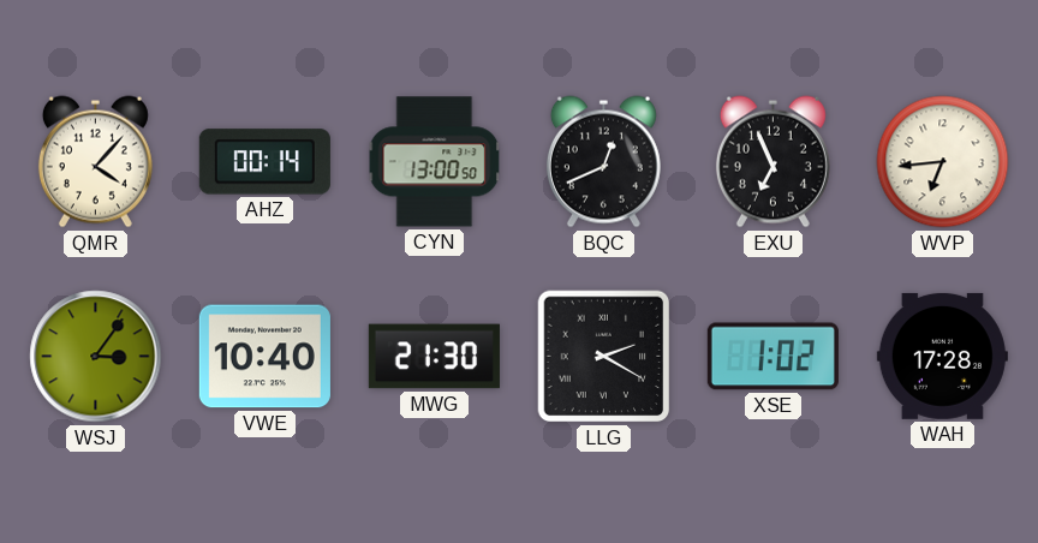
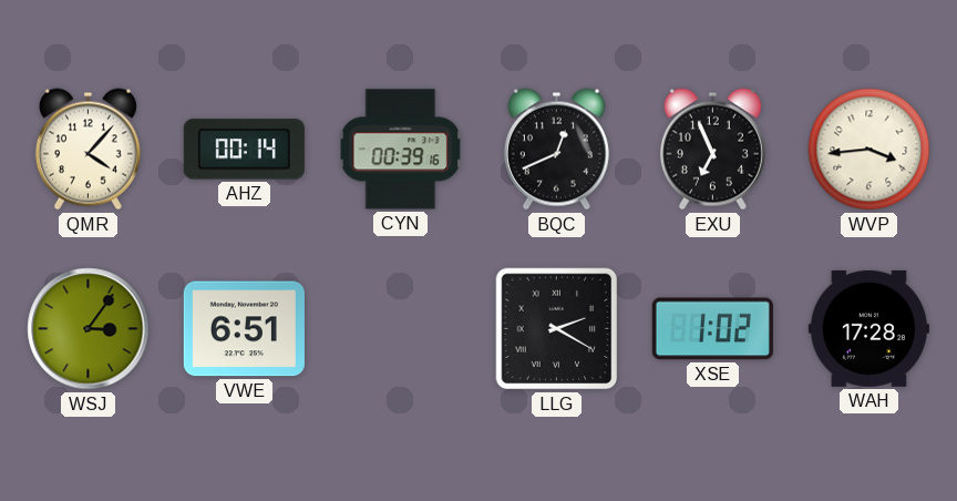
CYN: 13:00 -> 00:39 (401, 150)
WVP: 6:44 -> 3:44 (869, 150)
VWE: 10:40 -> 6:51 (244, 329)
MWG: 21:30 -> none (434, 357)
